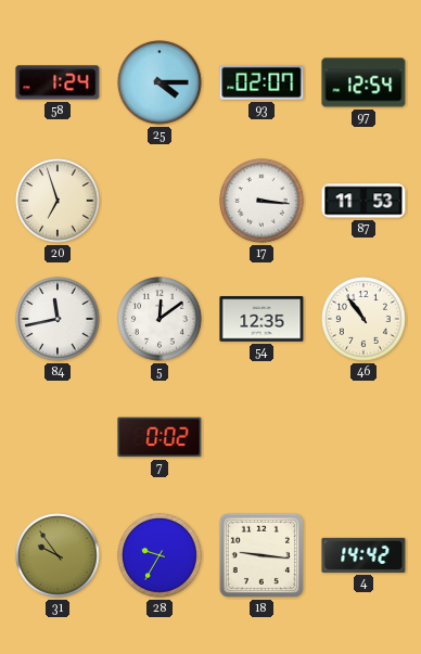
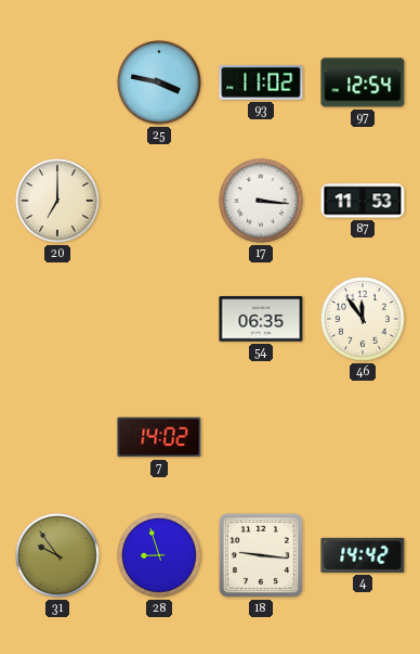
58: 1:24 -> none (58, 82)
25: 4:15 -> 3:47 (159, 82)
93: 02:07 -> 11:02 (261, 82)
20: 6:57 -> 7:00 (57, 201)
84: 11:43 -> none (58, 319)
5: 12:09 -> none (160, 319)
54: 12:35 -> 06:35 (261, 319)
46: 10:54 -> 11:54 (363, 319)
7: 0:02 -> 14:02 (159, 437)
28: 9:35 -> 8:57 (159, 555)
